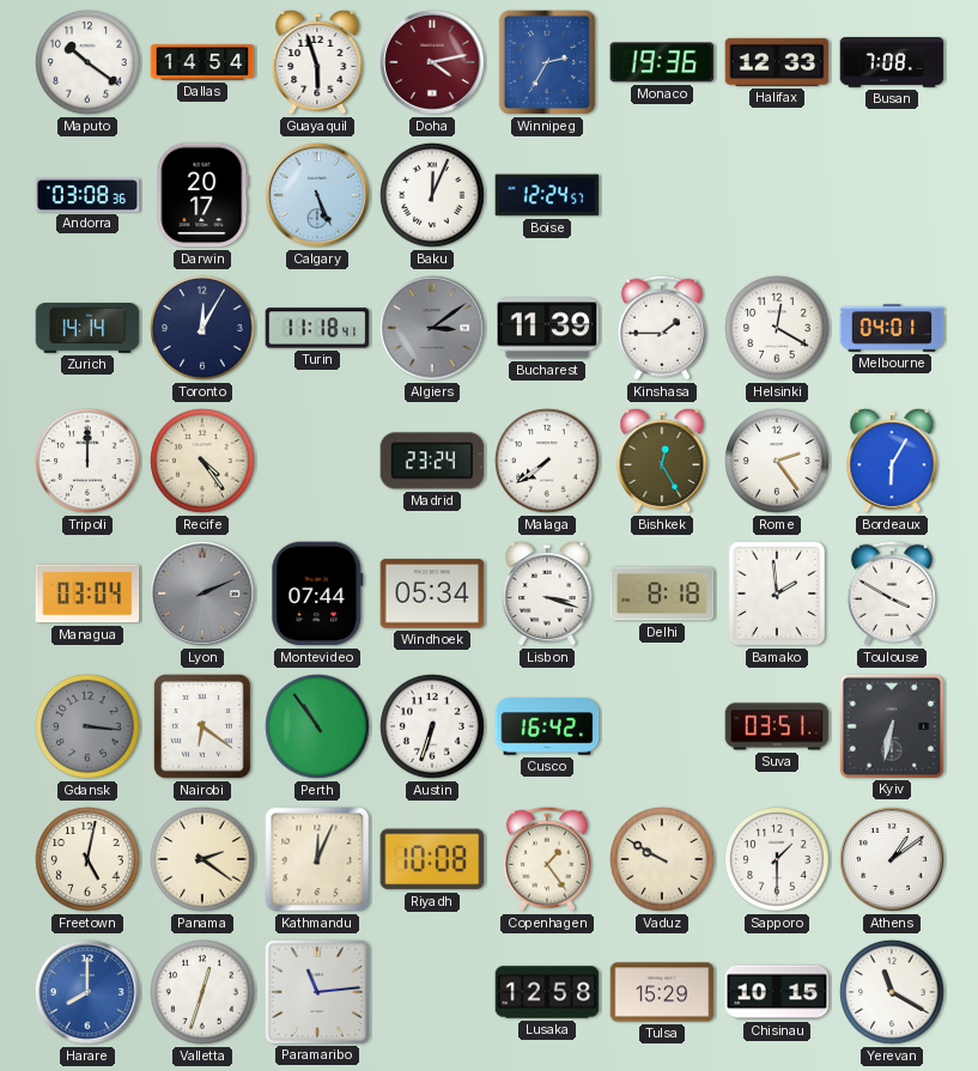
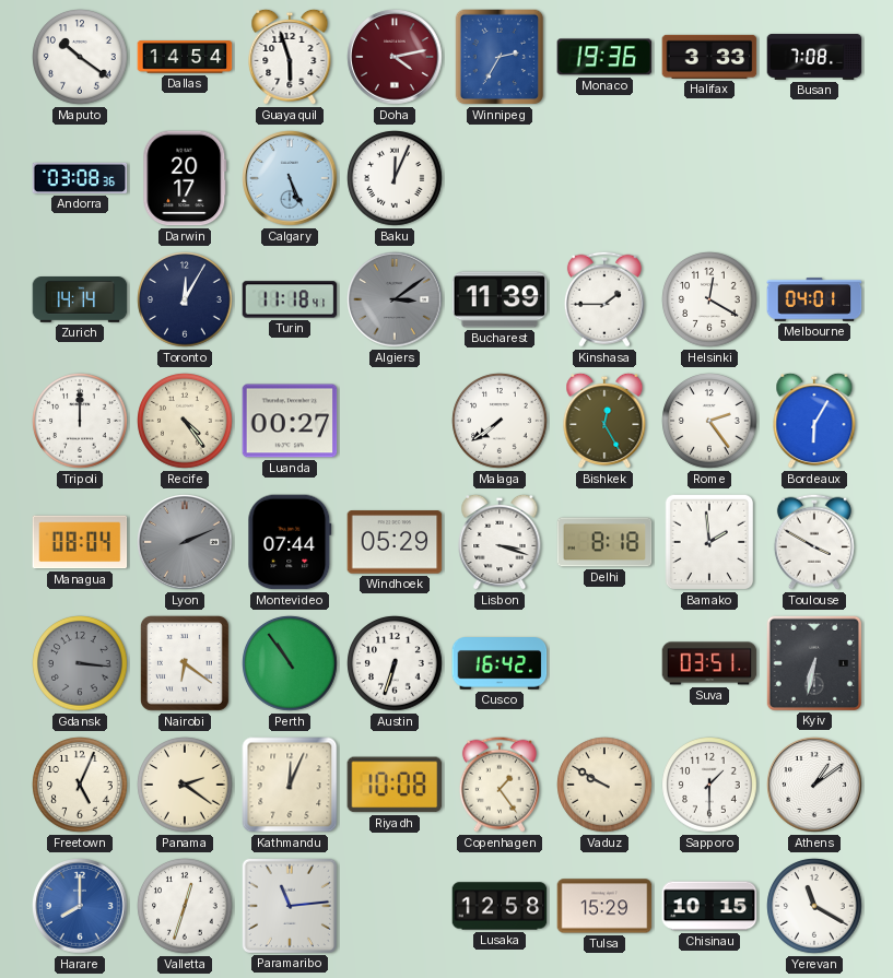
Halifax: 12:33 -> 3:33 (709, 57)
Boise: 12:24 -> none (547, 195)
Luanda: none -> 00:27 (290, 421)
Madrid: 23:24 -> none (432, 461)
Managua: 03:04 -> 08:04 (80, 542)
Windhoek: 05:34 -> 05:29 (395, 542)
Freetown: 5:02 -> 5:04 (80, 785)
